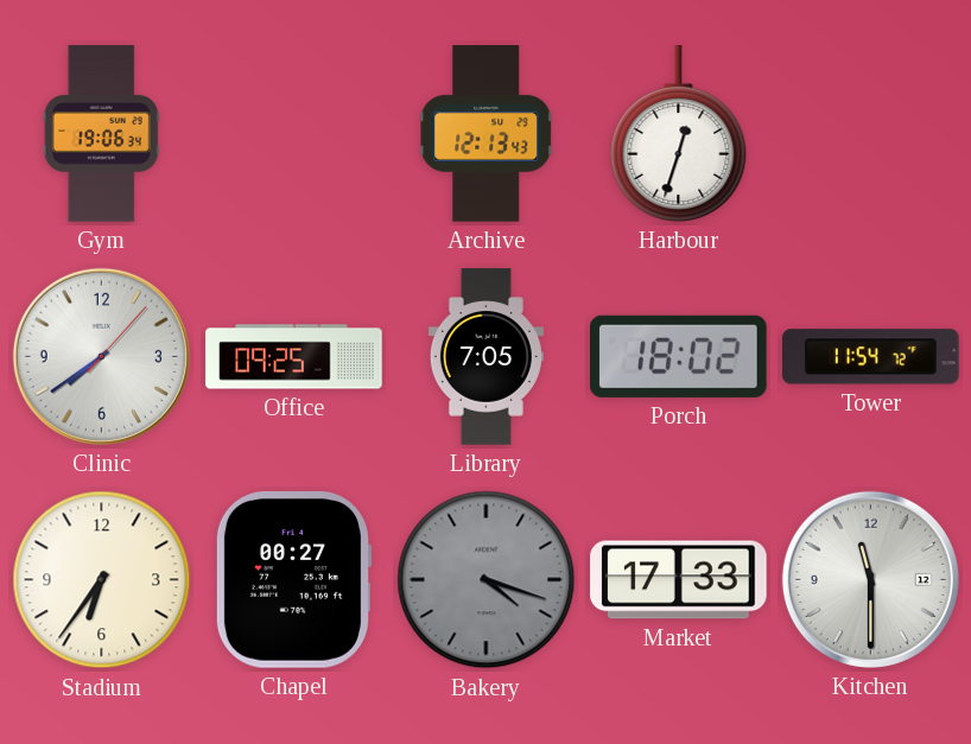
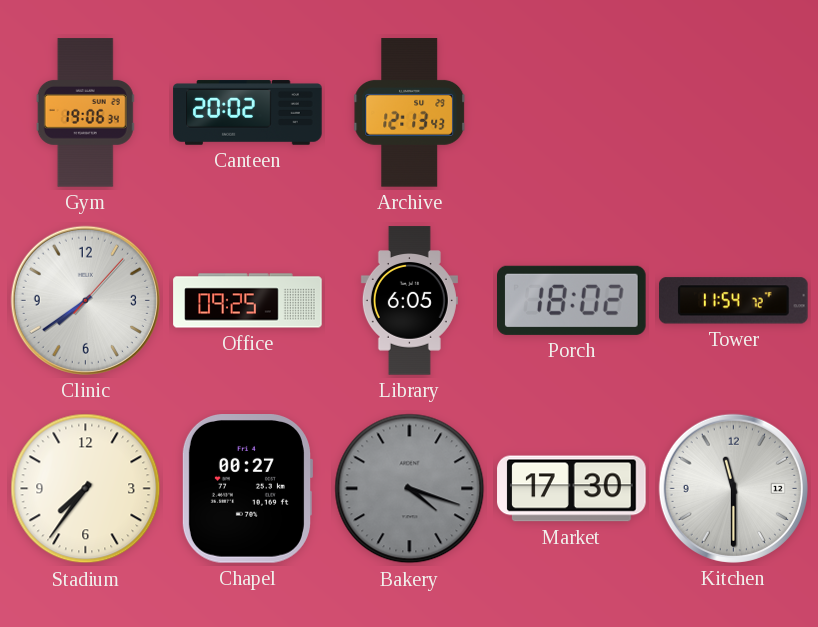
Canteen: none -> 20:02 (248, 113)
Harbour: 12:33 -> none (679, 134)
Library: 7:05 -> 6:05 (409, 301)
Stadium: 6:36 -> 7:36 (86, 489)
Market: 17:33 -> 17:30 (572, 489)
